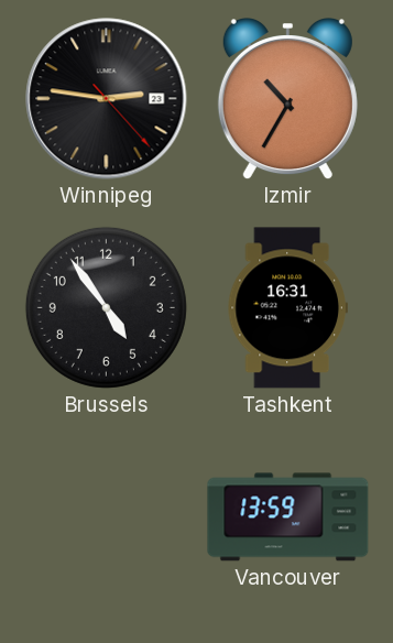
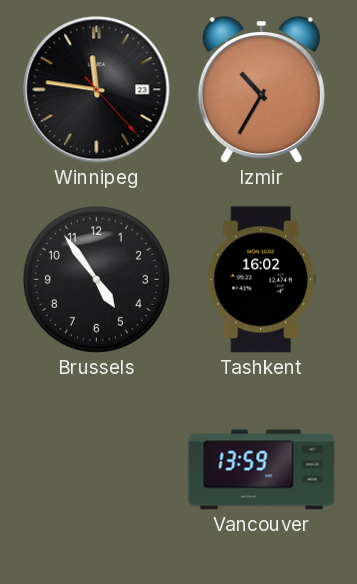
Winnipeg: 2:46 -> 11:46 (97, 90)
Tashkent: 16:31 -> 16:02 (261, 280)
